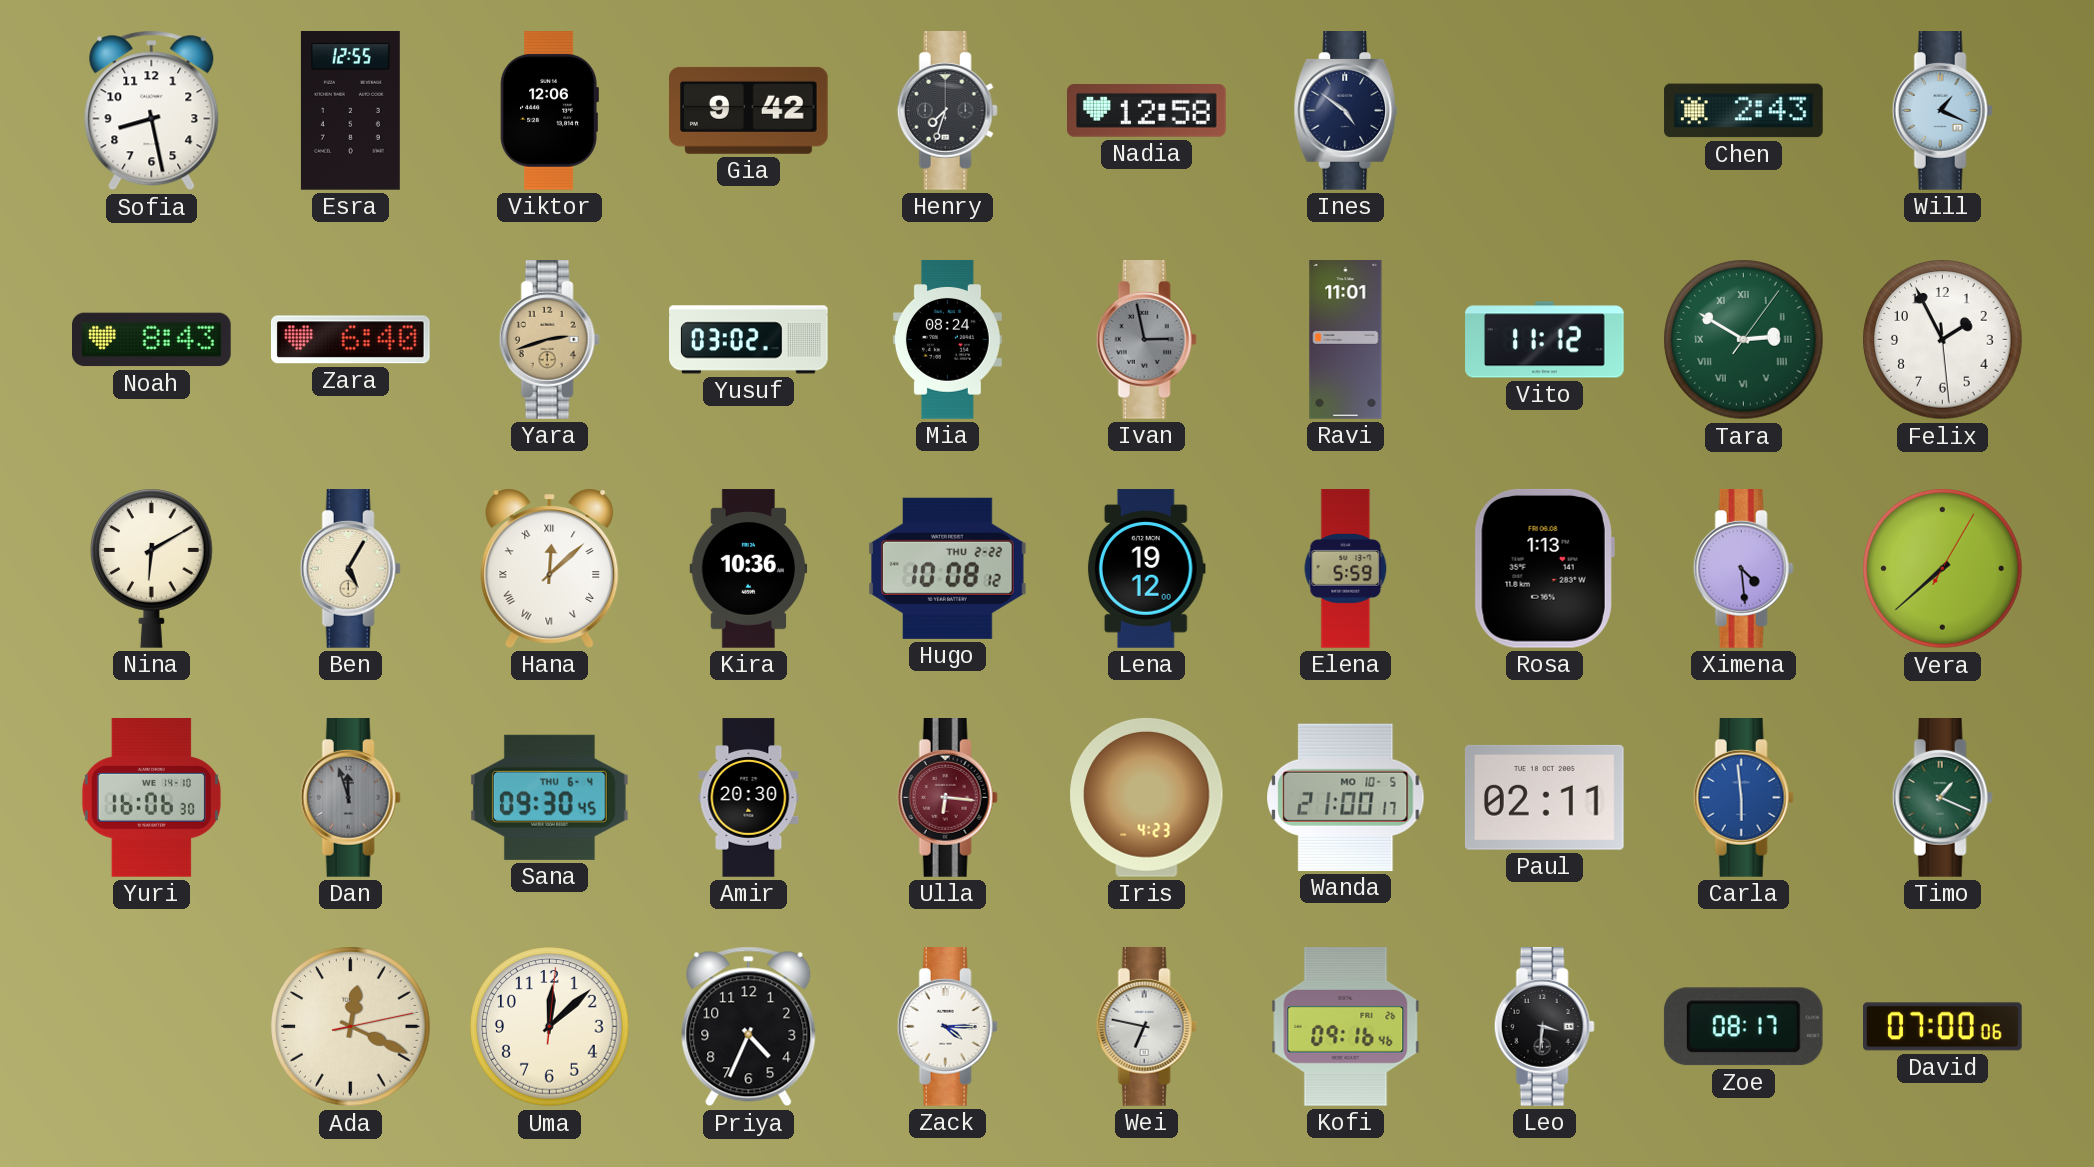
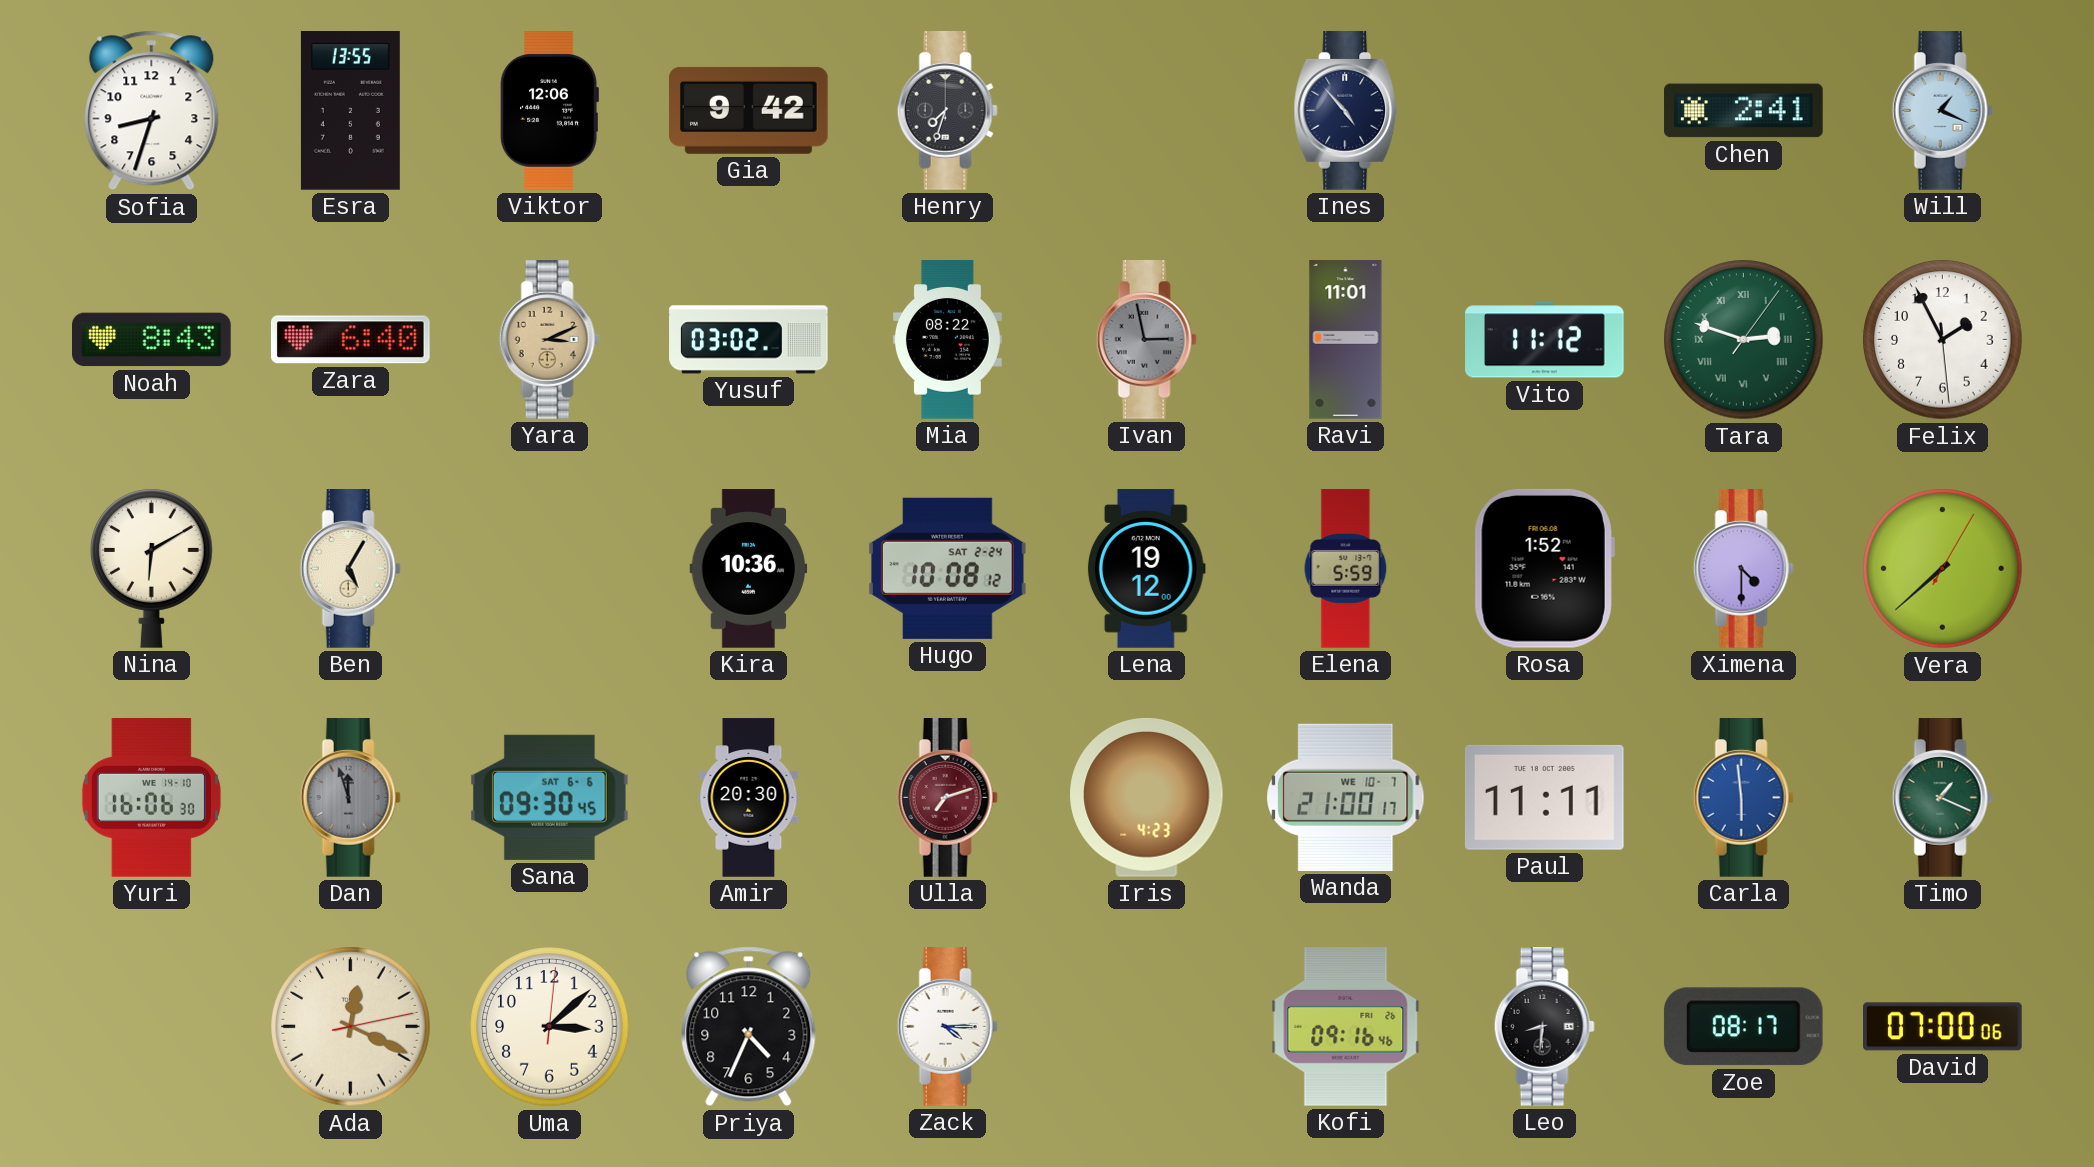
Sofia: 8:28 -> 8:33 (152, 111)
Esra: 12:55 -> 13:55 (350, 111)
Nadia: 12:58 -> none (1147, 111)
Ines: 4:51 -> 4:53 (1346, 111)
Chen: 2:43 -> 2:41 (1744, 111)
Yara: 2:42 -> 3:11 (549, 340)
Mia: 08:24 -> 08:22 (947, 340)
Tara: 2:50 -> 2:48 (1744, 340)
Hana: 12:08 -> none (550, 568)
Hugo date: THU 2-22 -> SAT 2-24 (947, 568)
Rosa: 1:13 -> 1:52 (1544, 568)
Ximena: 4:29 -> 4:30 (1743, 569)
Sana date: THU 6-4 -> SAT 6-6 (549, 797)
Ulla: 6:16 -> 7:12 (947, 798)
Wanda date: MO 10-5 -> WE 10-7 (1346, 797)
Paul: 02:11 -> 11:11 (1544, 797)
Uma: 12:08 -> 3:08 (550, 1027)
Wei: 6:47 -> none (1146, 1027)
Leo: 3:31 -> 8:31 (1544, 1027)
